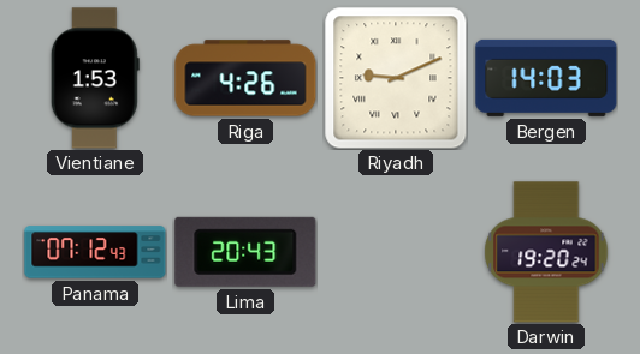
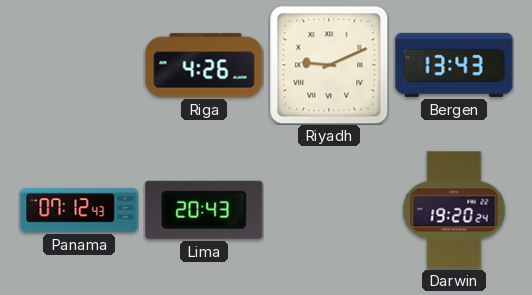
Vientiane: 1:53 -> none (95, 78)
Bergen: 14:03 -> 13:43 (454, 65)
